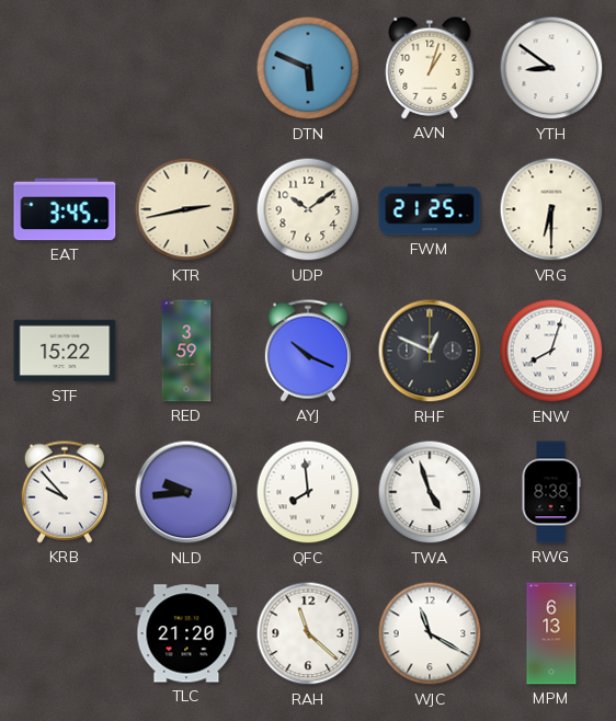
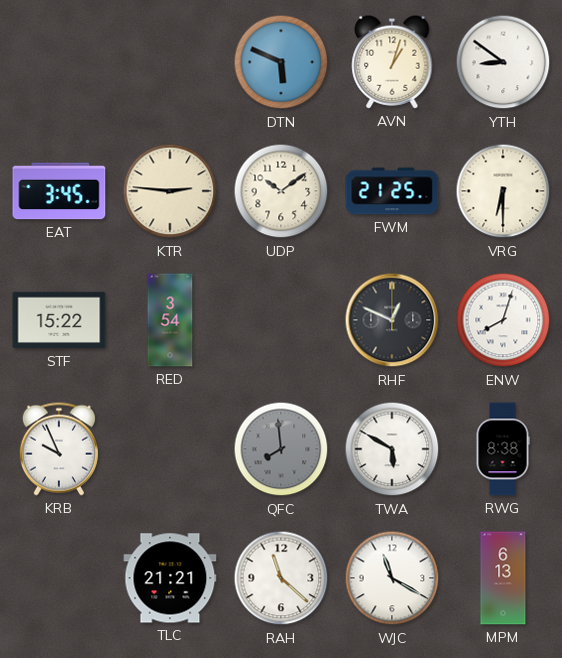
KTR: 2:43 -> 2:46 (170, 191)
RED: 3:59 -> 3:54 (170, 320)
AYJ: 10:19 -> none (308, 351)
KRB: 9:53 -> 9:56 (59, 449)
NLD: 9:44 -> none (186, 492)
QFC dial: white -> grey (281, 449)
TWA: 4:57 -> 5:50 (392, 449)
TLC: 21:20 -> 21:21 (170, 578)
